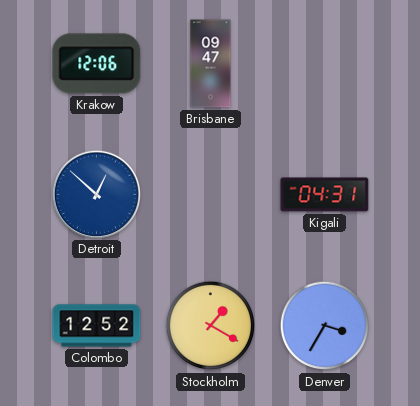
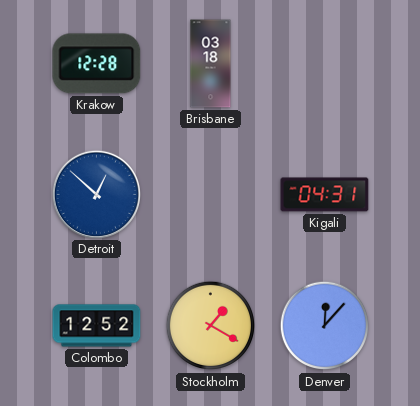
Krakow: 12:06 -> 12:28 (97, 64)
Brisbane: 09:47 -> 03:18 (211, 64)
Denver: 3:35 -> 12:07 (325, 326)
